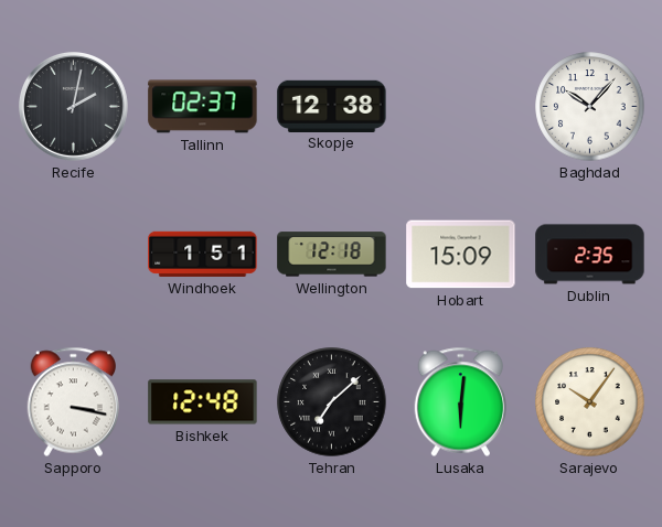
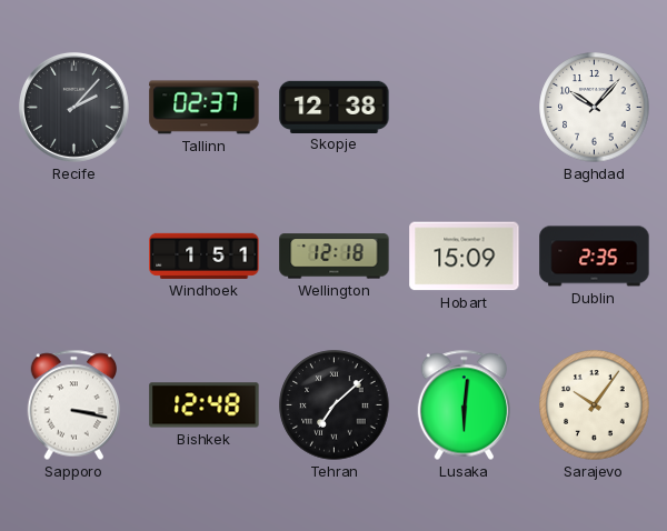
Recife: 2:02 -> 2:07 (74, 108)
